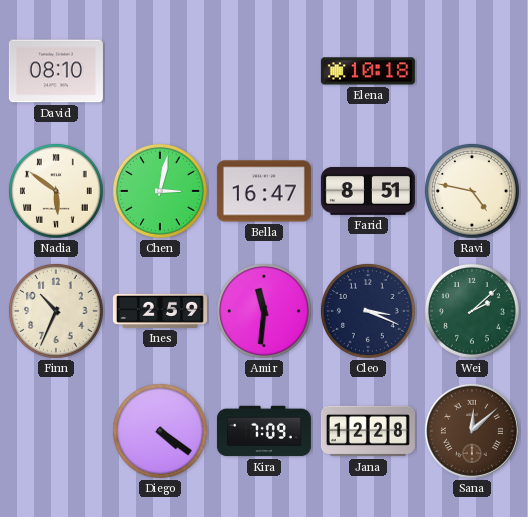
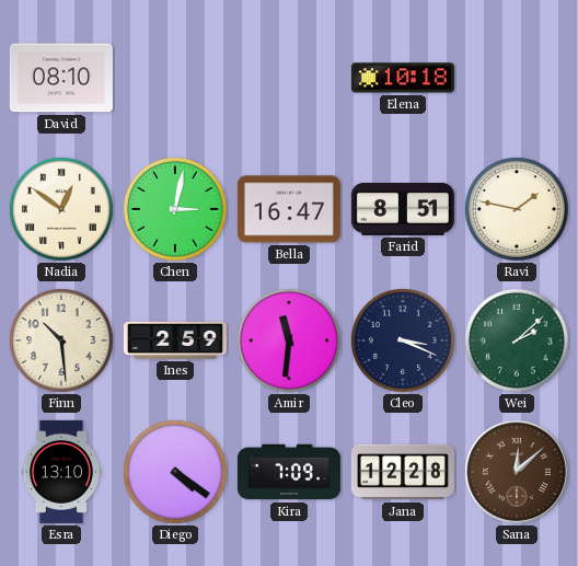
Nadia: 5:51 -> 12:51 (61, 209)
Ravi: 4:47 -> 1:47 (517, 209)
Finn: 10:34 -> 10:29 (61, 340)
Esra: none -> 13:10 (60, 472)
